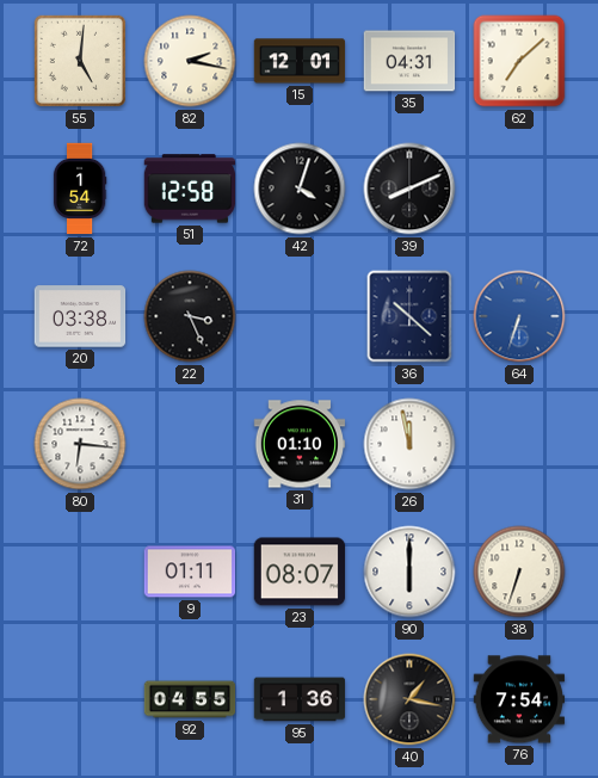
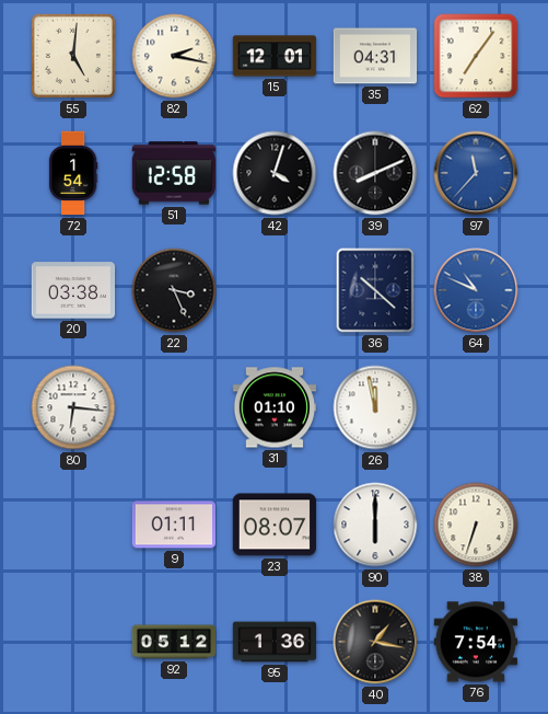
62: 7:08 -> 7:06 (476, 56)
97: none -> 11:37 (476, 173)
64: 6:33 -> 10:49 (476, 290)
92: 04:55 -> 05:12 (174, 642)
